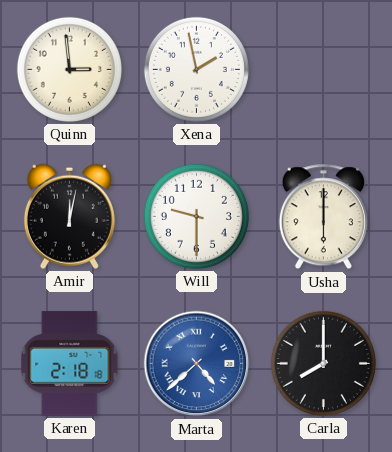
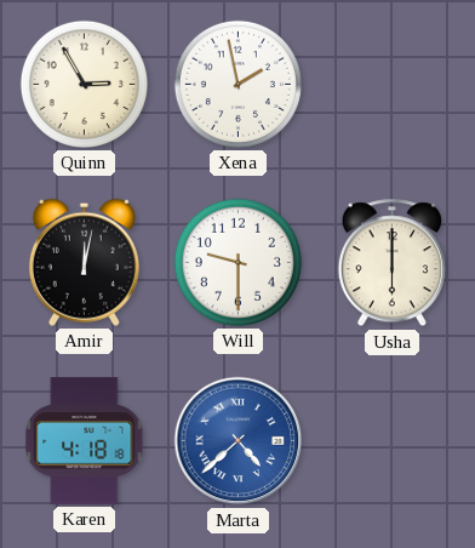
Quinn: 2:59 -> 2:55 (84, 84)
Karen: 2:18 -> 4:18 (85, 441)
Carla: 8:00 -> none (323, 363)
